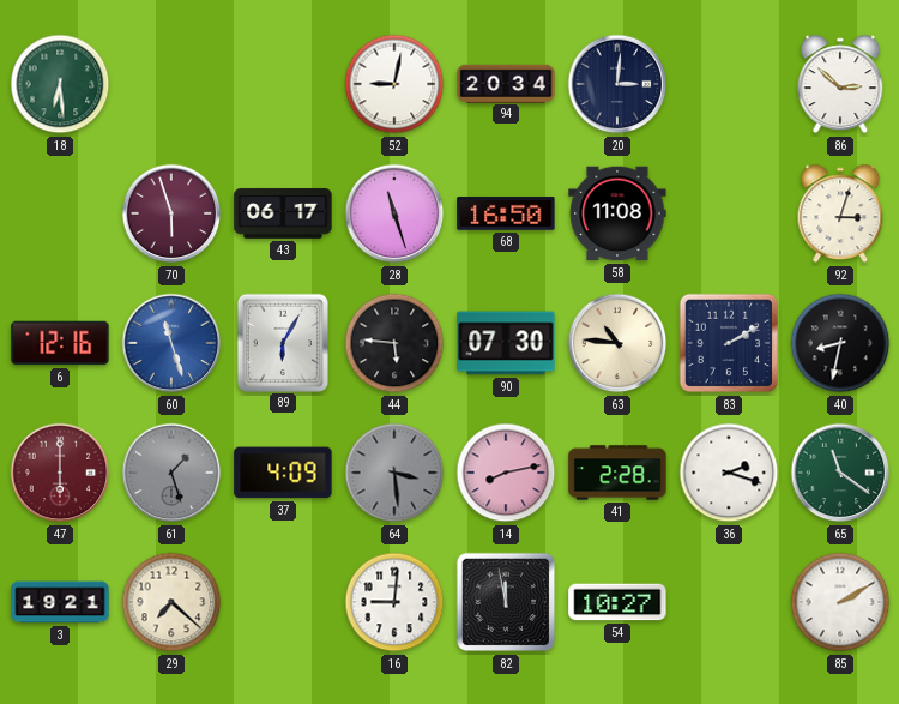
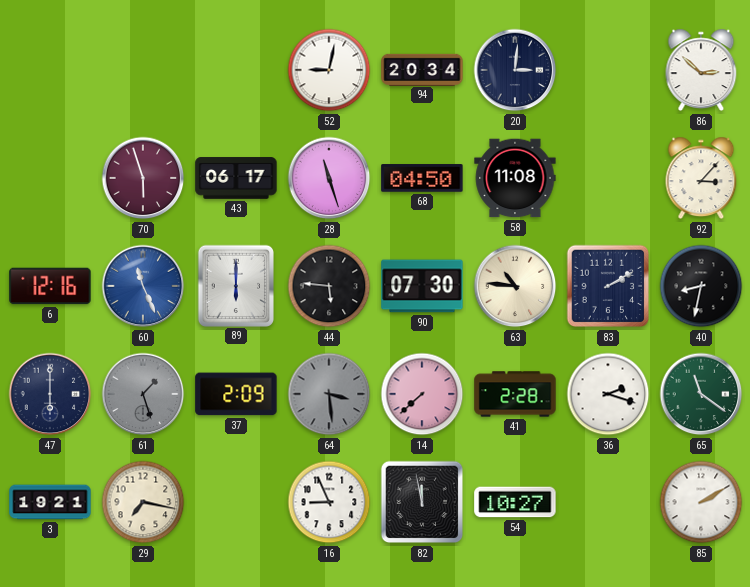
18: 6:29 -> none (60, 84)
68: 16:50 -> 04:50 (422, 178)
92: 3:03 -> 3:07 (701, 178)
60: 11:27 -> 11:26 (143, 286)
89: 6:05 -> 6:00 (235, 285)
47 dial: burgundy -> navy (50, 394)
37: 4:09 -> 2:09 (236, 394)
14: 8:13 -> 7:38 (422, 394)
29: 7:22 -> 7:17 (143, 502)
16: 9:01 -> 8:56 (329, 502)
